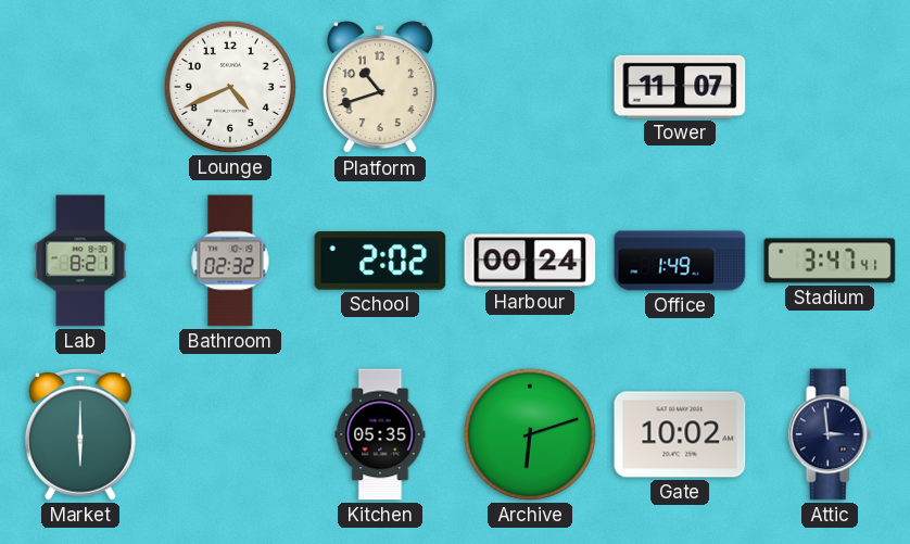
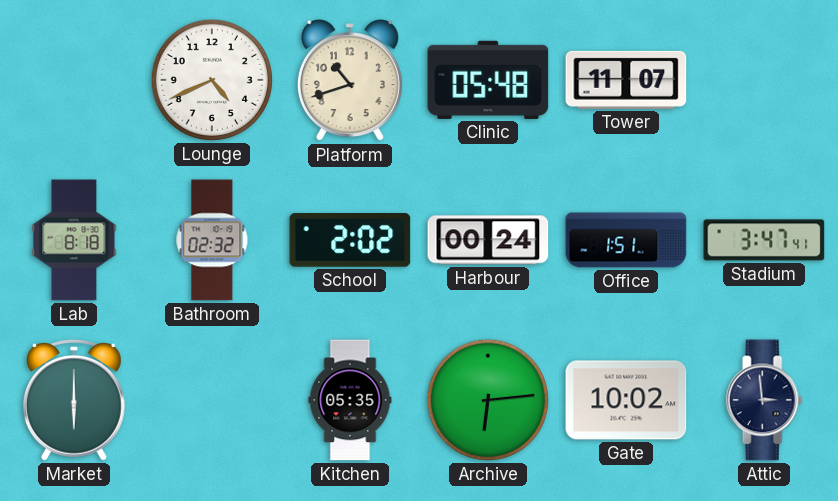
Clinic: none -> 05:48 (488, 80)
Lab: 8:21 -> 8:18 (74, 240)
Office: 1:49 -> 1:51 (626, 240)
Archive: 6:12 -> 6:14 (488, 400)
